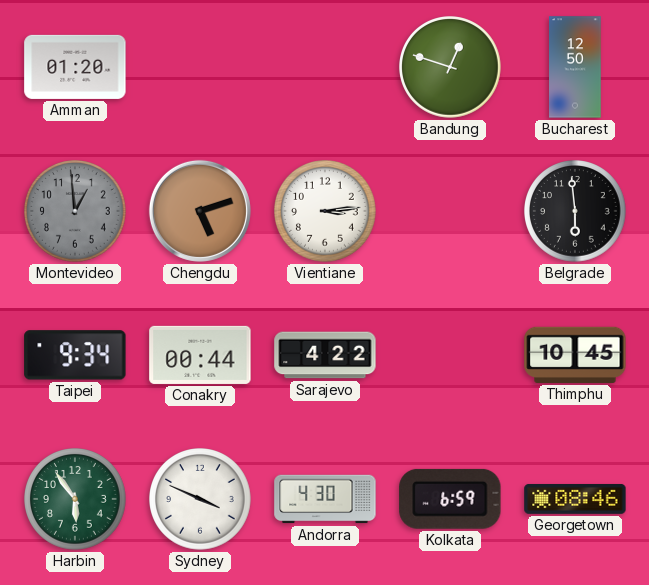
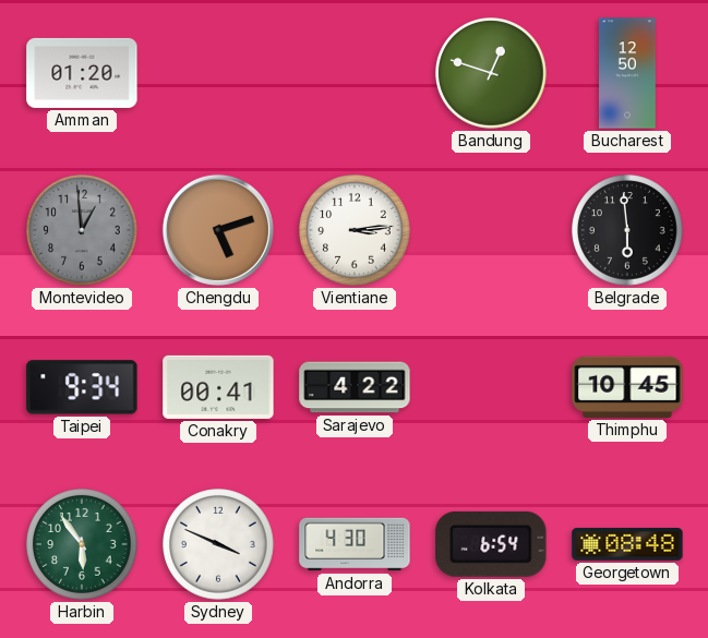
Conakry: 00:44 -> 00:41 (218, 387)
Kolkata: 6:59 -> 6:54 (491, 544)
Georgetown: 08:46 -> 08:48 (627, 544)
